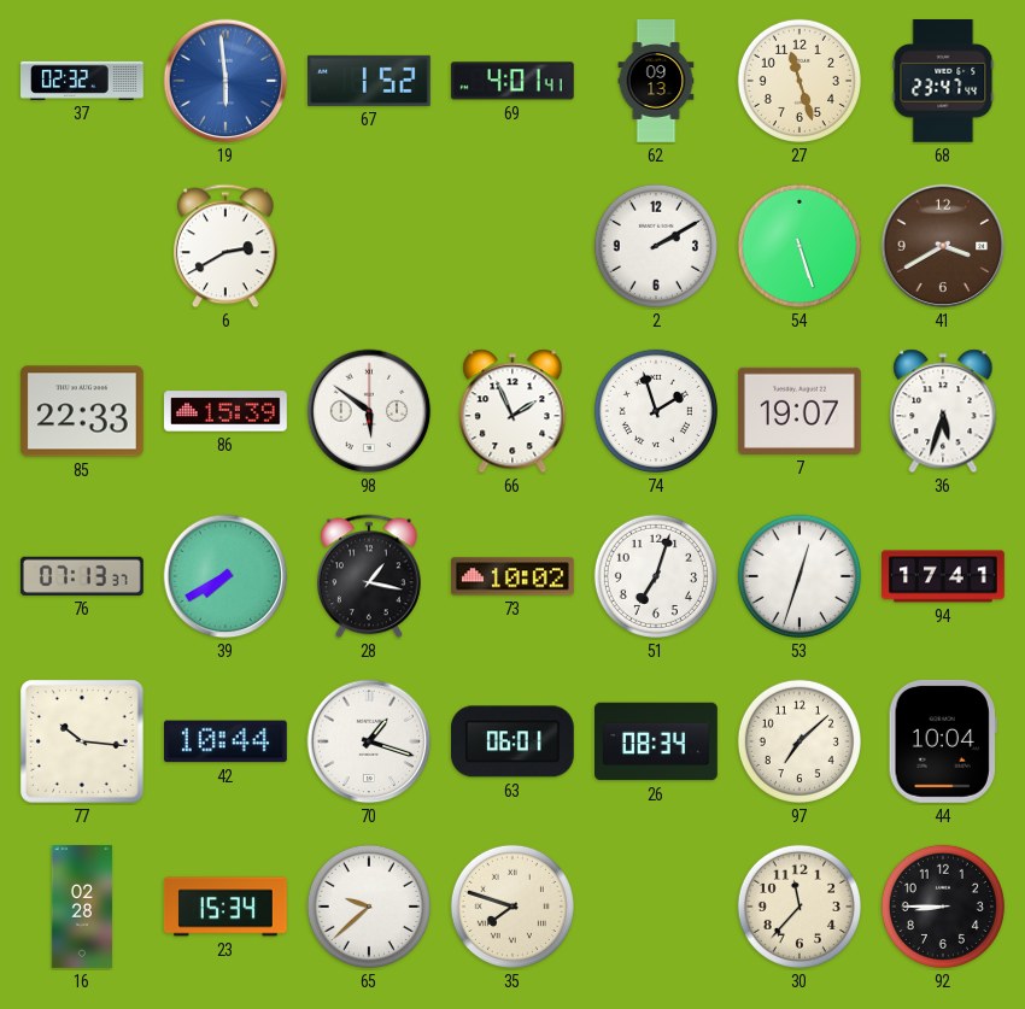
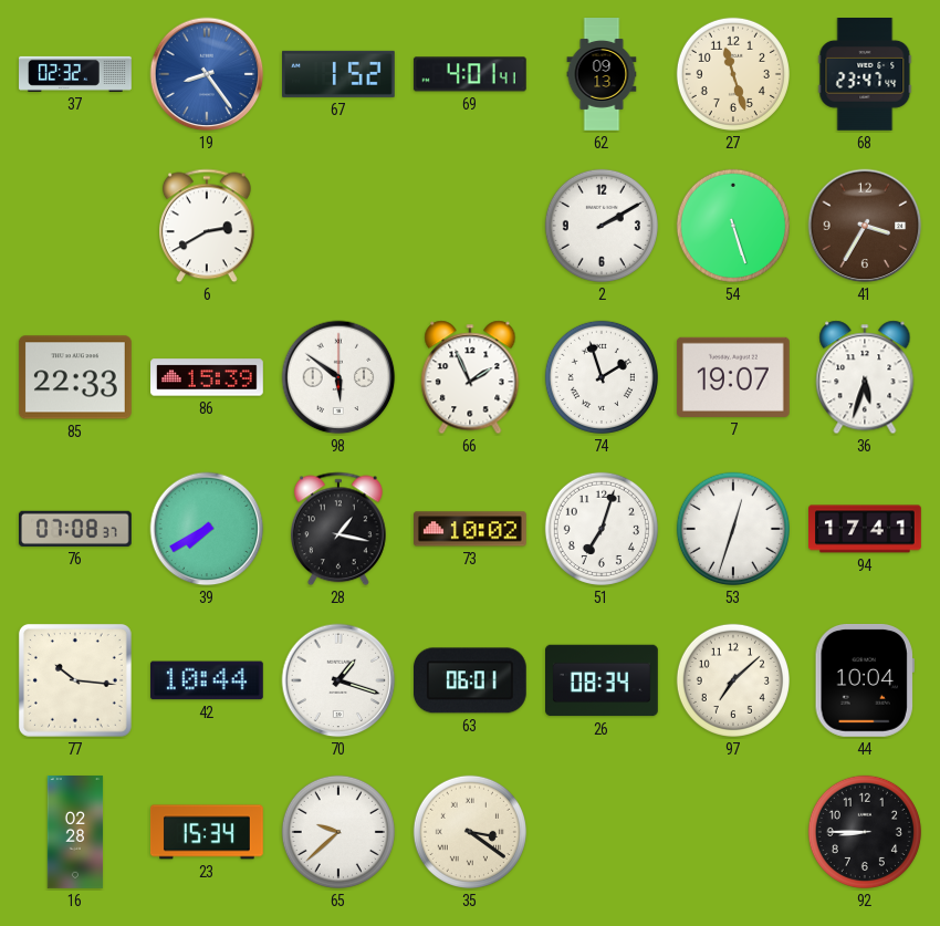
19: 5:59 -> 8:24 (207, 74)
41: 3:40 -> 3:35 (865, 226)
76: 07:13 -> 07:08 (75, 529)
35: 7:48 -> 3:21 (470, 832)
30: 11:37 -> none (799, 907)
